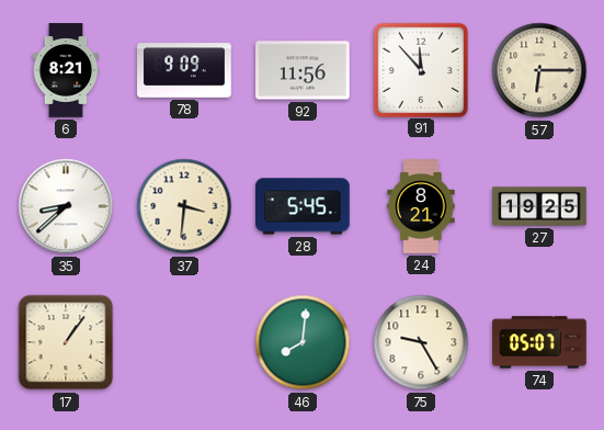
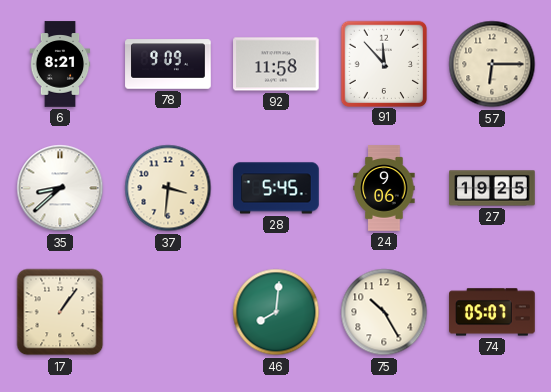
92: 11:56 -> 11:58 (276, 64)
24: 8:21 -> 9:06 (384, 188)
75: 9:25 -> 10:25 (384, 312)
